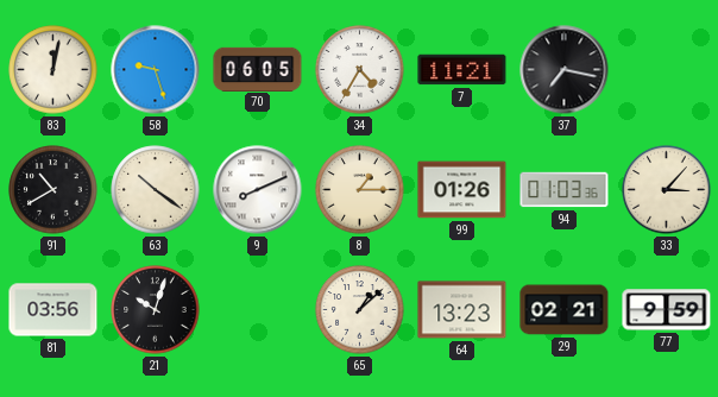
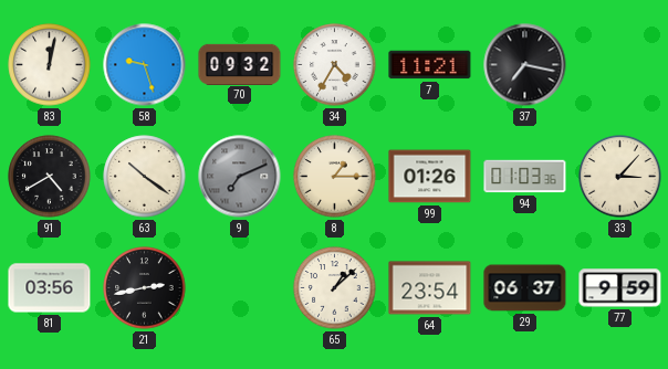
70: 06:05 -> 09:32 (240, 64)
91: 10:40 -> 4:40 (50, 177)
9: 8:11 -> 7:11 (240, 177)
9 dial: white -> grey (240, 177)
21: 10:03 -> 2:43 (145, 288)
64: 13:23 -> 23:54 (430, 288)
29: 02:21 -> 06:37 (525, 288)
